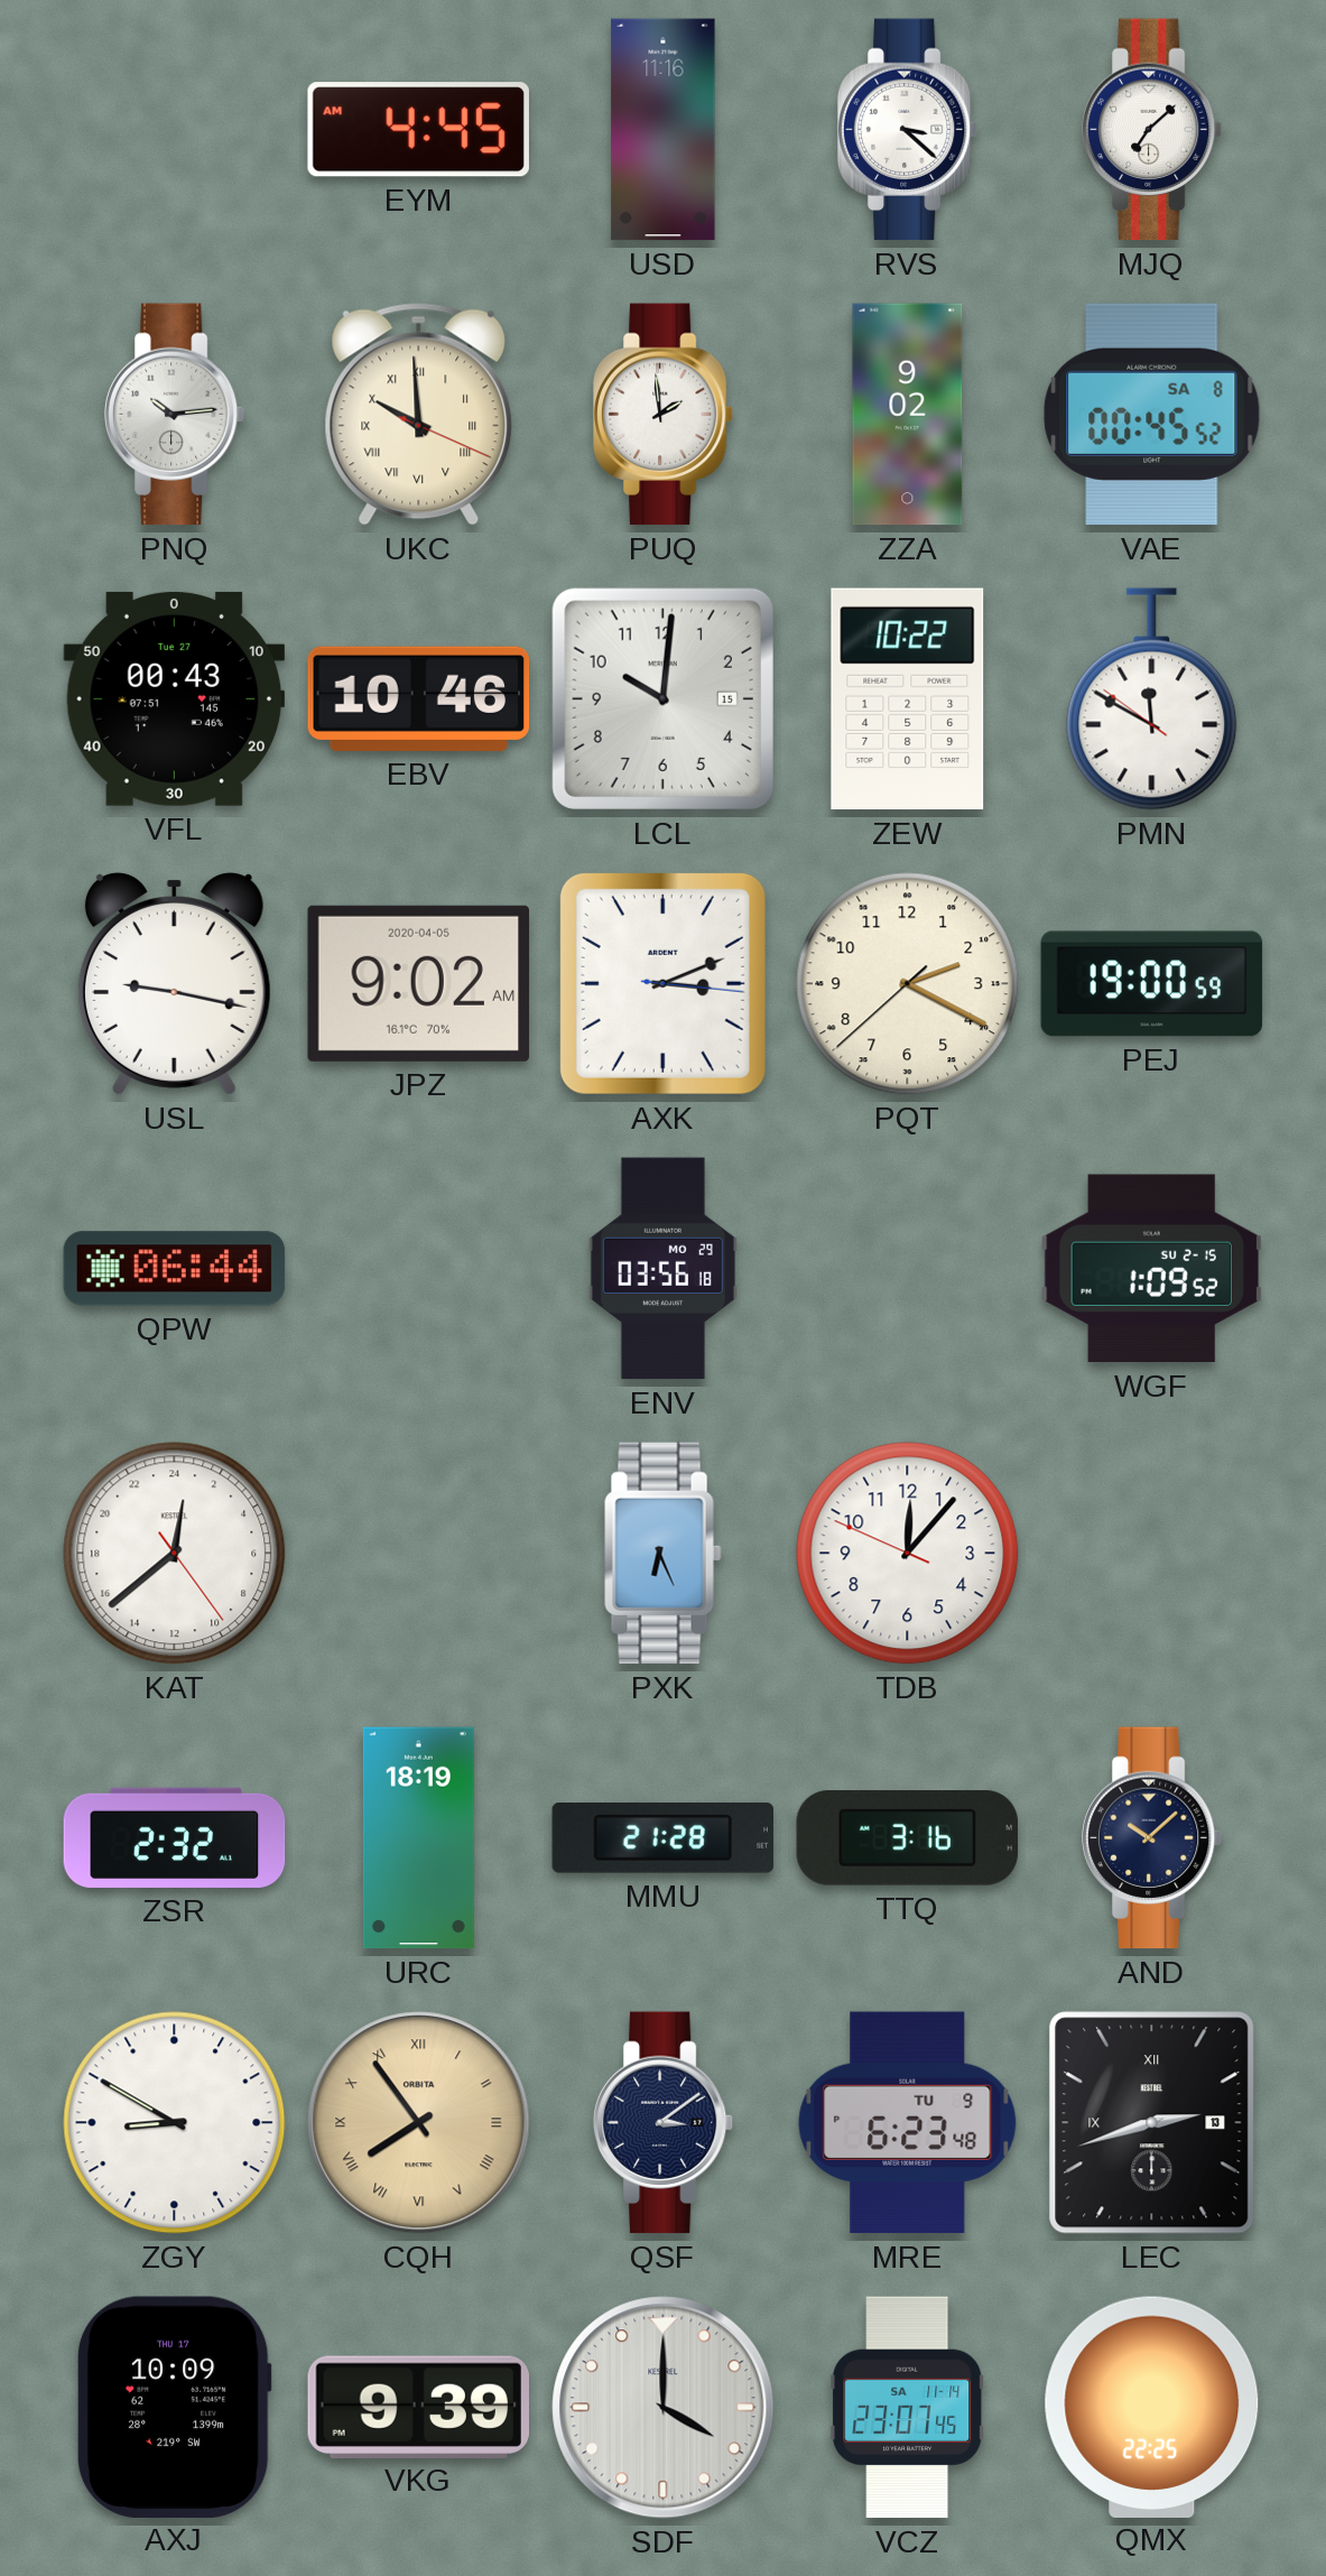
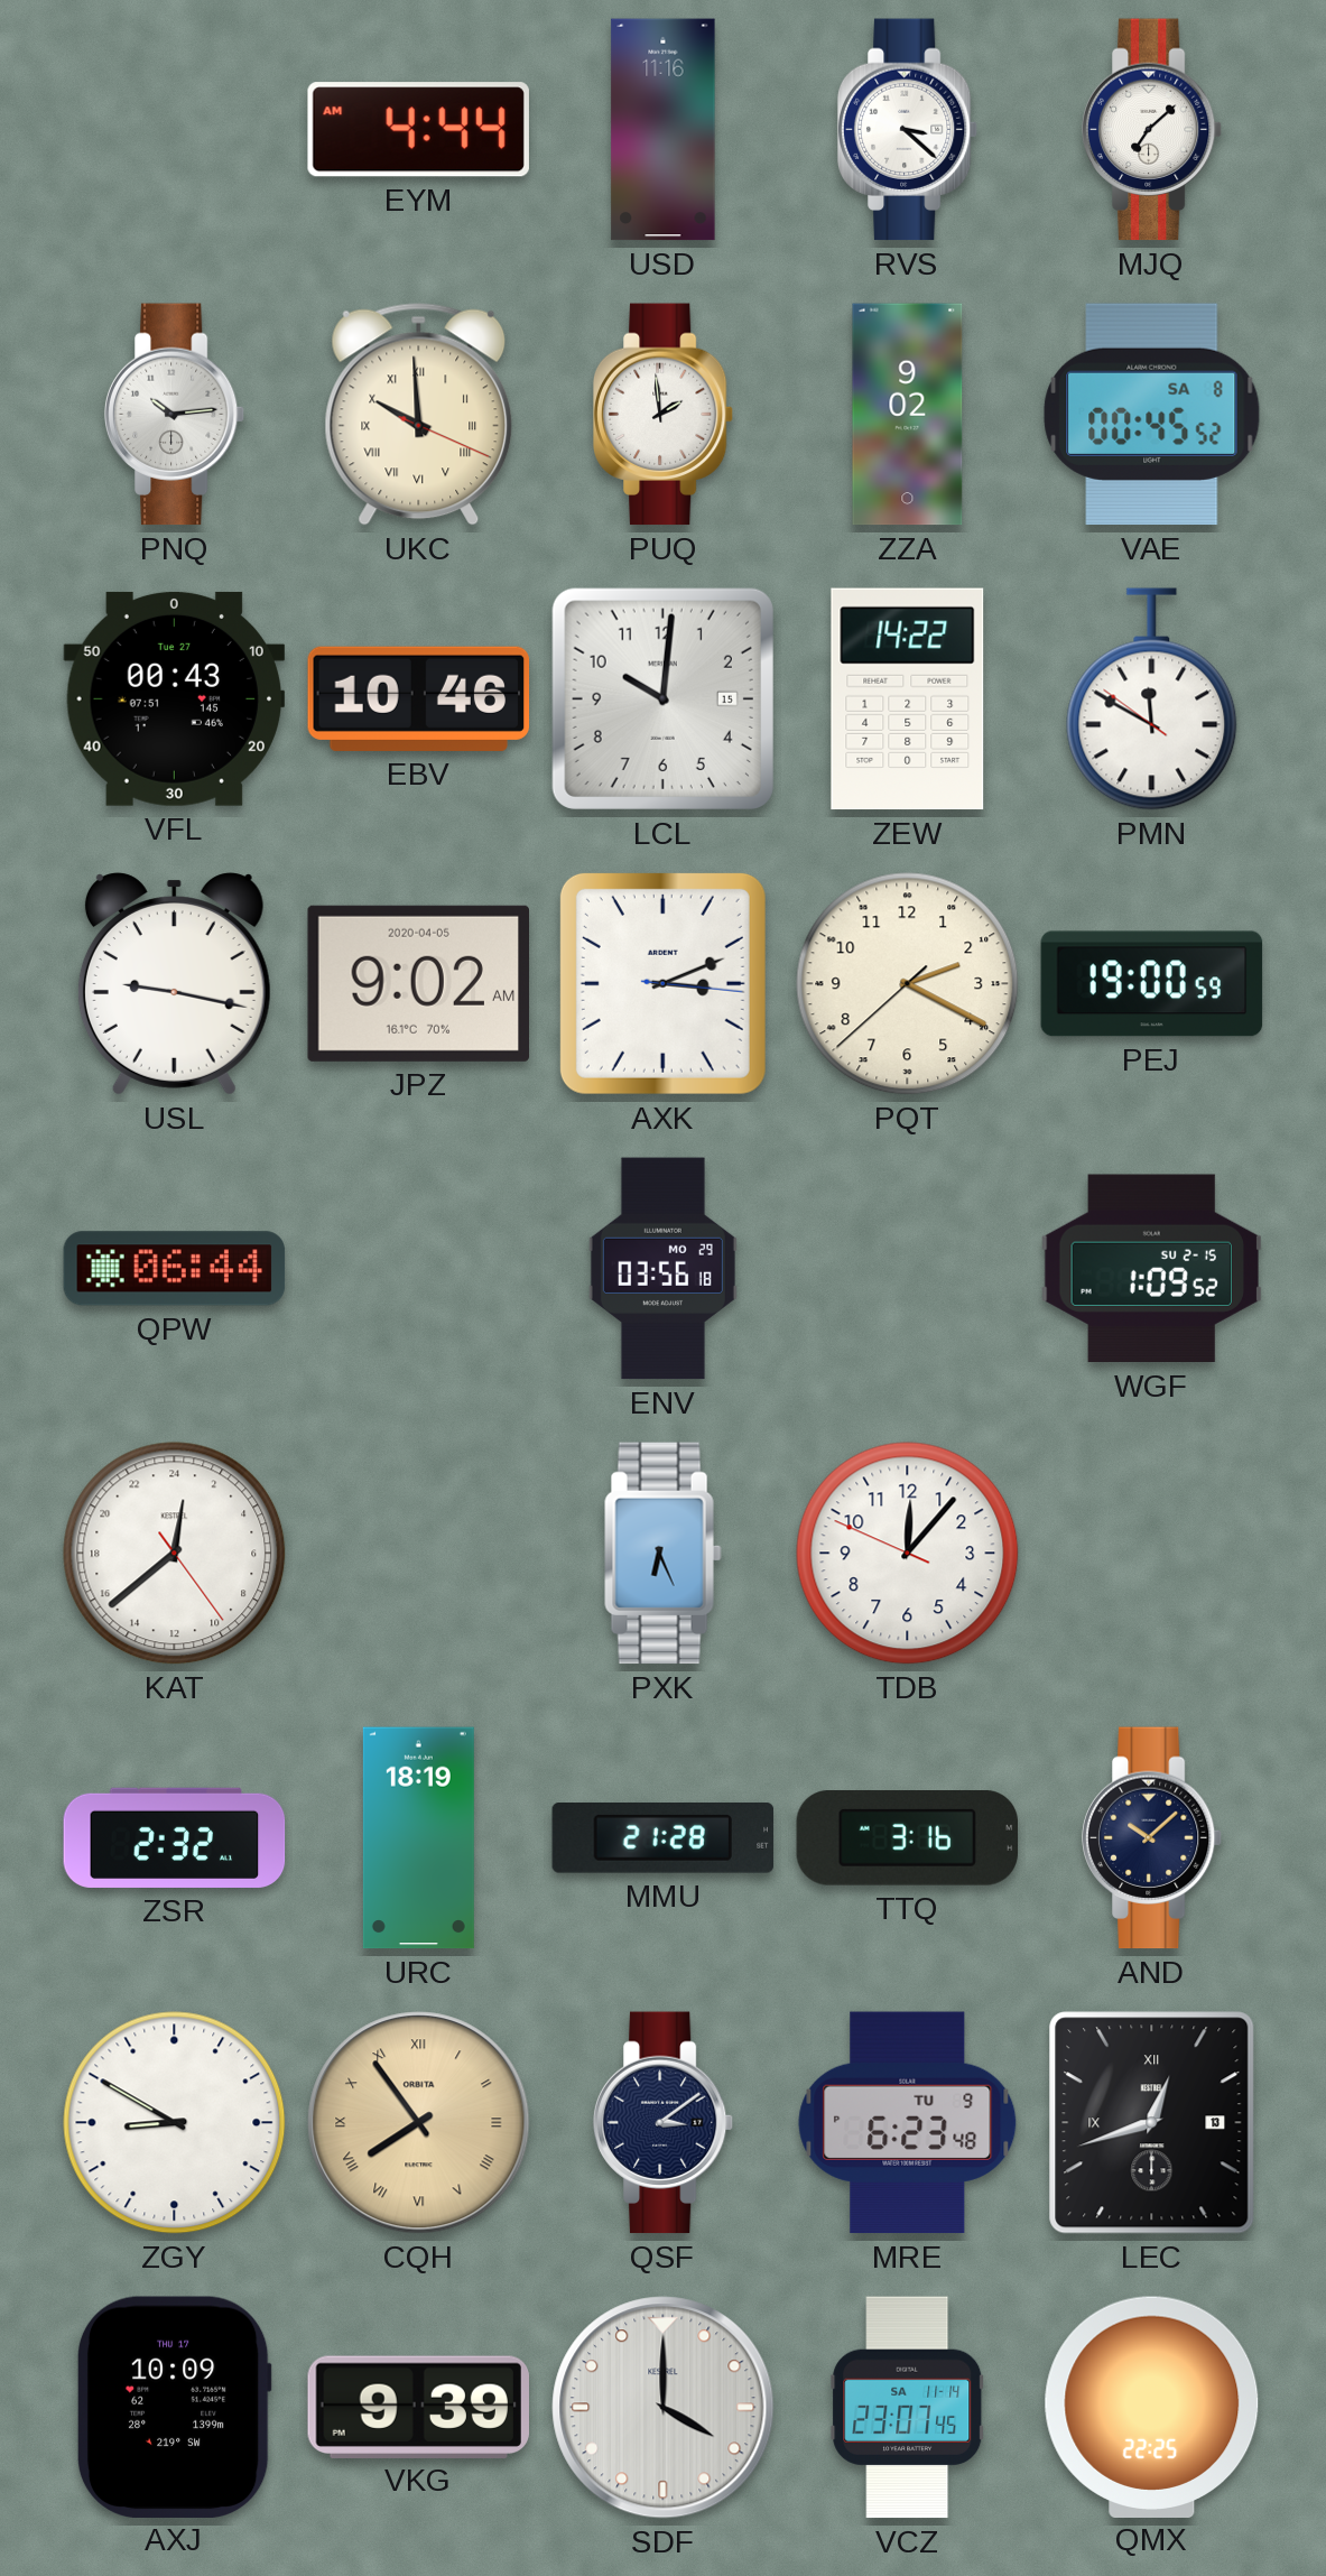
EYM: 4:45 -> 4:44 (418, 130)
ZEW: 10:22 -> 14:22 (908, 699)
LEC: 2:42 -> 12:42 (1152, 2123)
